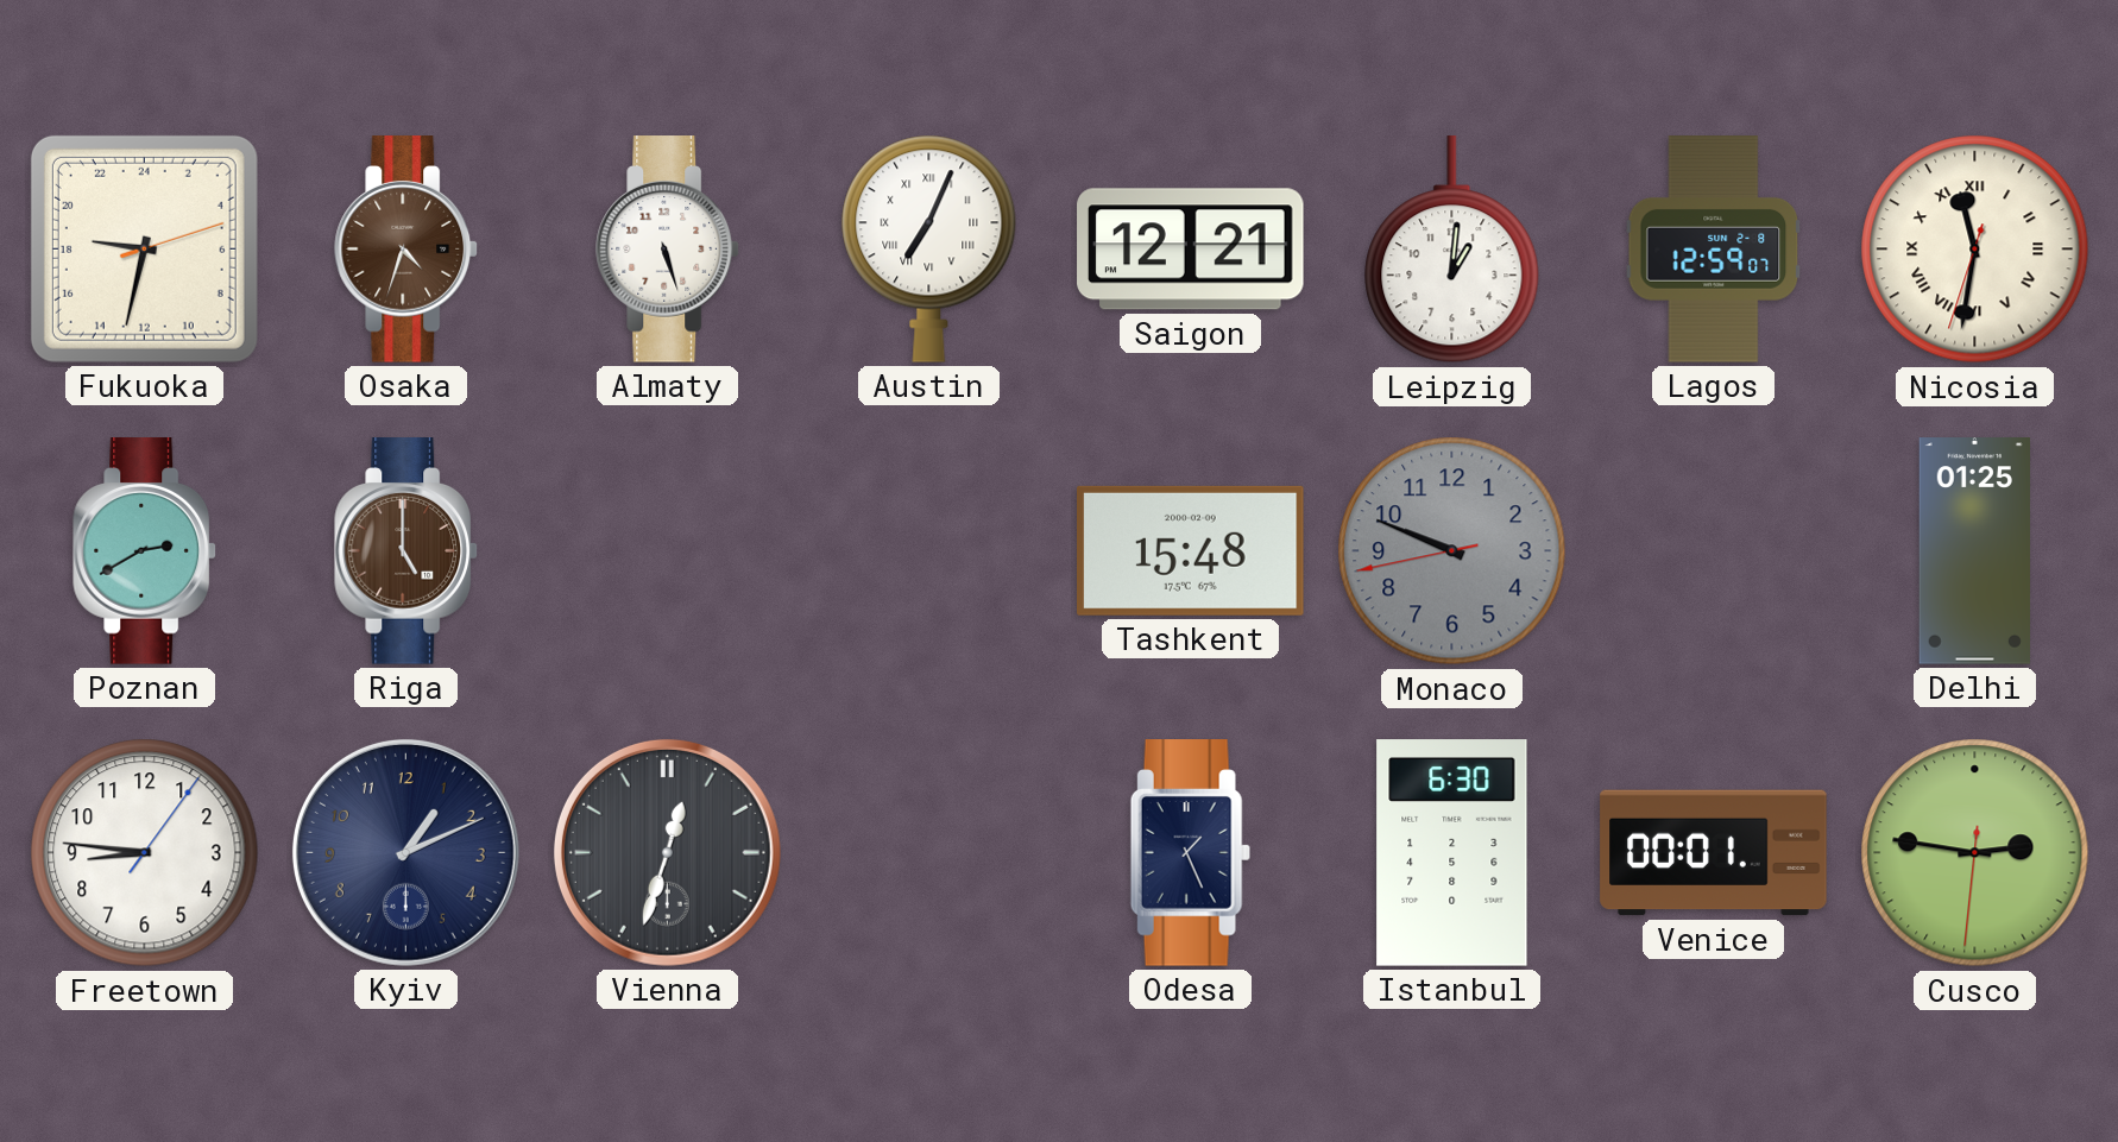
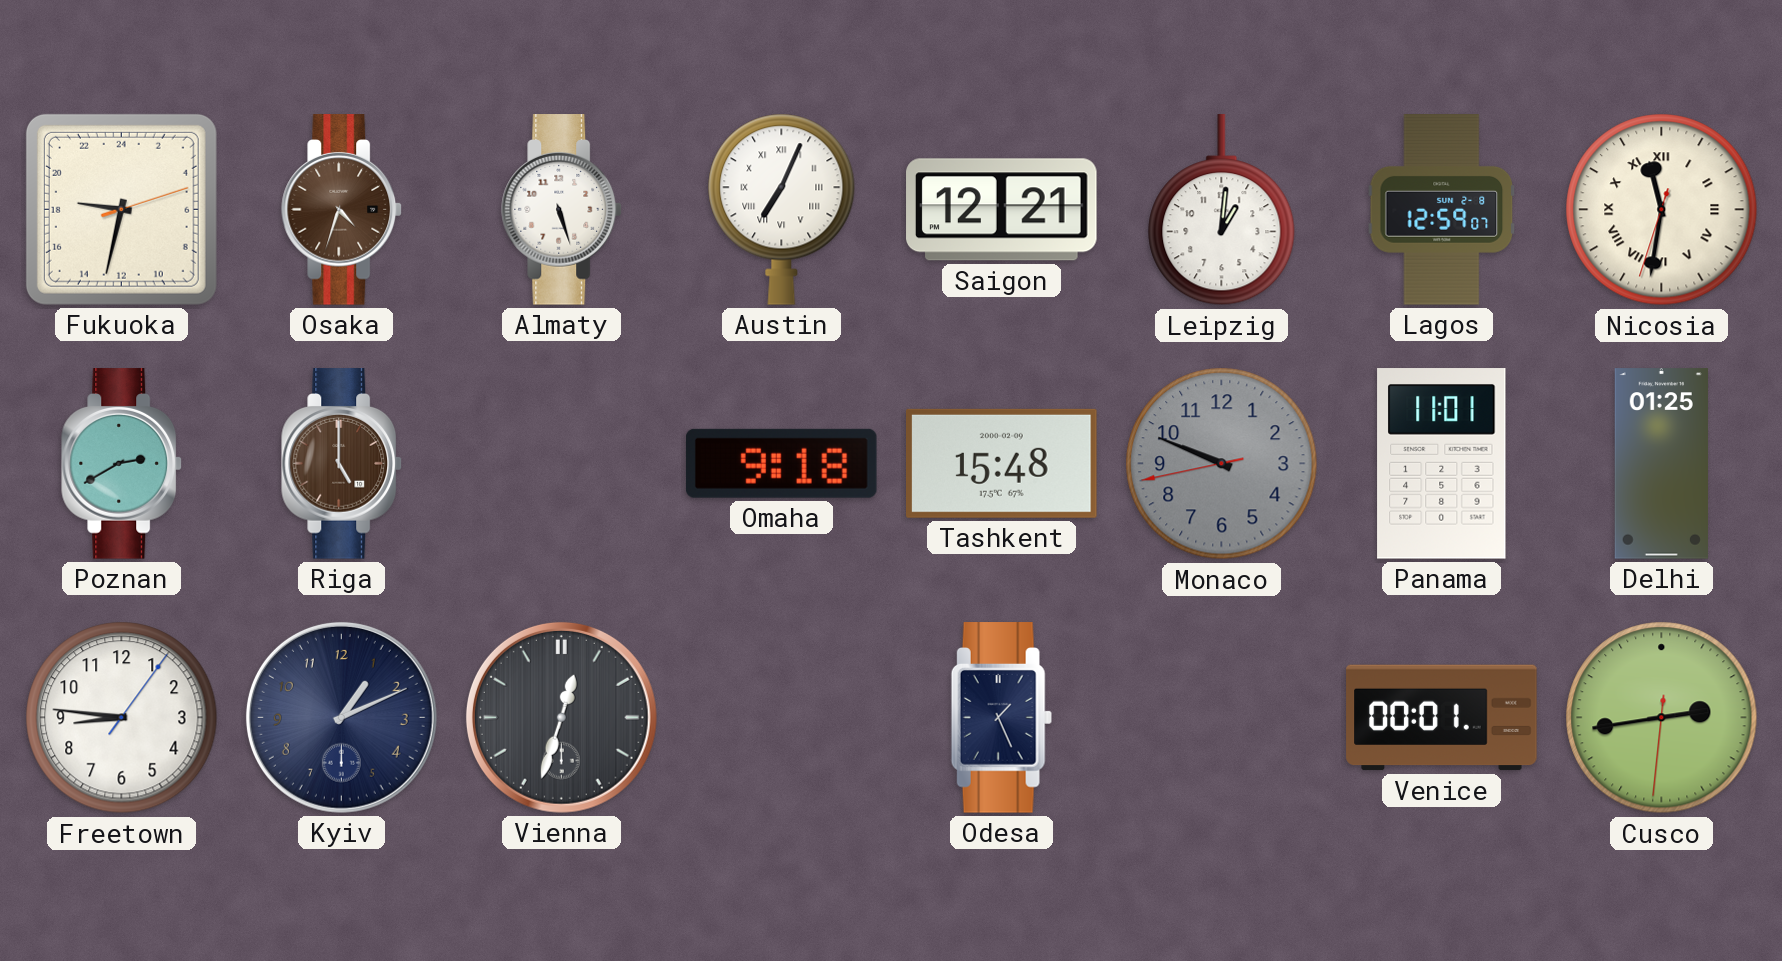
Omaha: none -> 9:18 (781, 463)
Panama: none -> 11:01 (1442, 464)
Istanbul: 6:30 -> none (1452, 853)
Cusco: 2:46 -> 2:43 (1662, 718)
